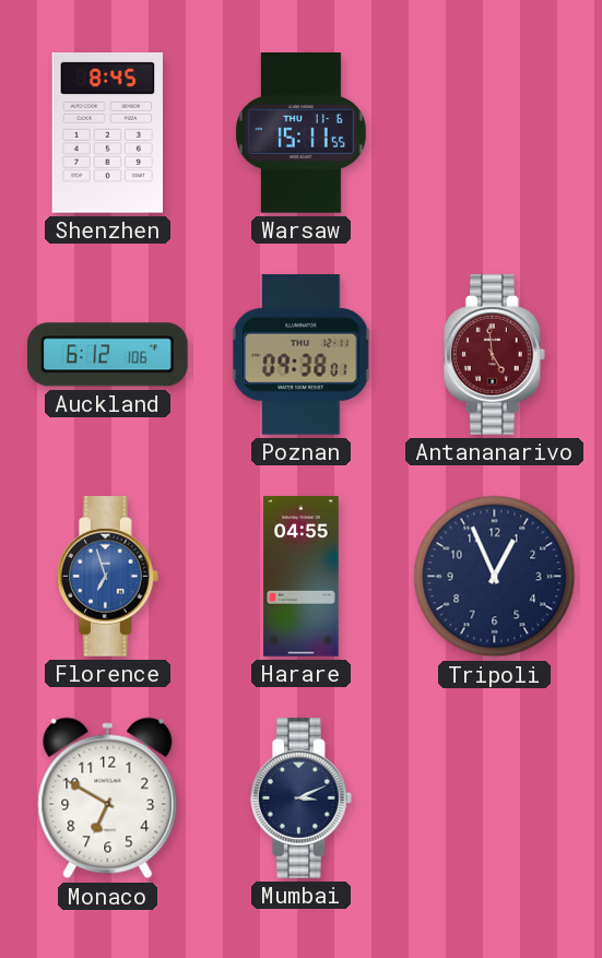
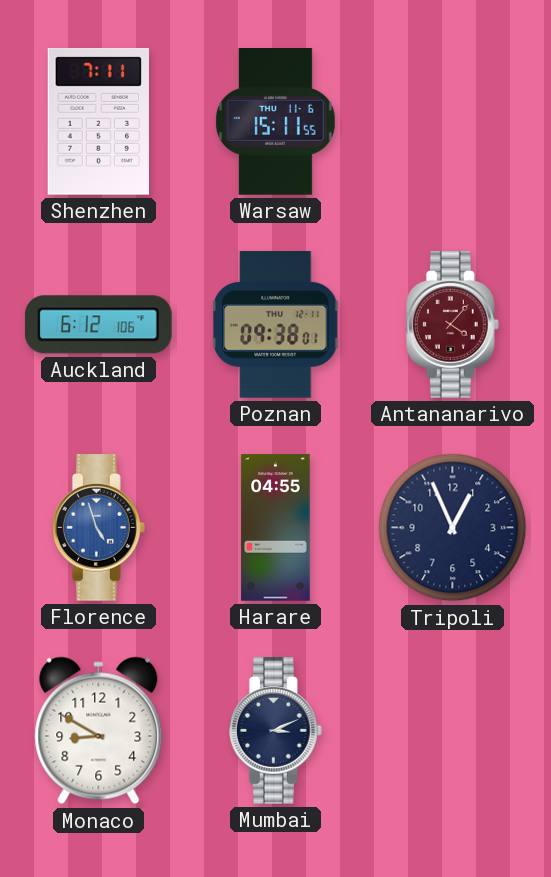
Shenzhen: 8:45 -> 7:11 (98, 122)
Antananarivo: 4:59 -> 4:07 (452, 325)
Florence: 6:57 -> 4:57 (98, 528)
Monaco: 6:50 -> 8:50 (99, 731)
